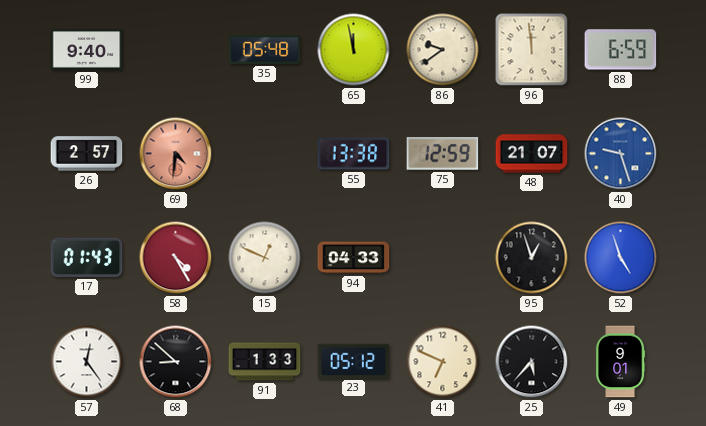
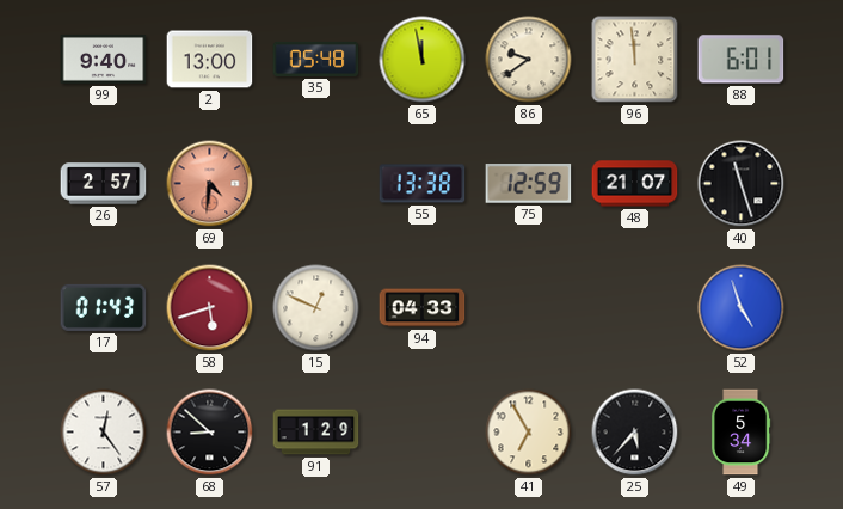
2: none -> 13:00 (210, 60)
88: 6:59 -> 6:01 (742, 60)
40: 9:27 -> 11:27 (742, 184)
40 dial: blue -> black (742, 184)
58: 4:25 -> 5:42 (210, 308)
95: 12:57 -> none (532, 258)
91: 1:33 -> 1:29 (316, 433)
23: 05:12 -> none (354, 361)
41: 6:49 -> 6:55 (529, 433)
49: 9:01 -> 5:34 (742, 433)
